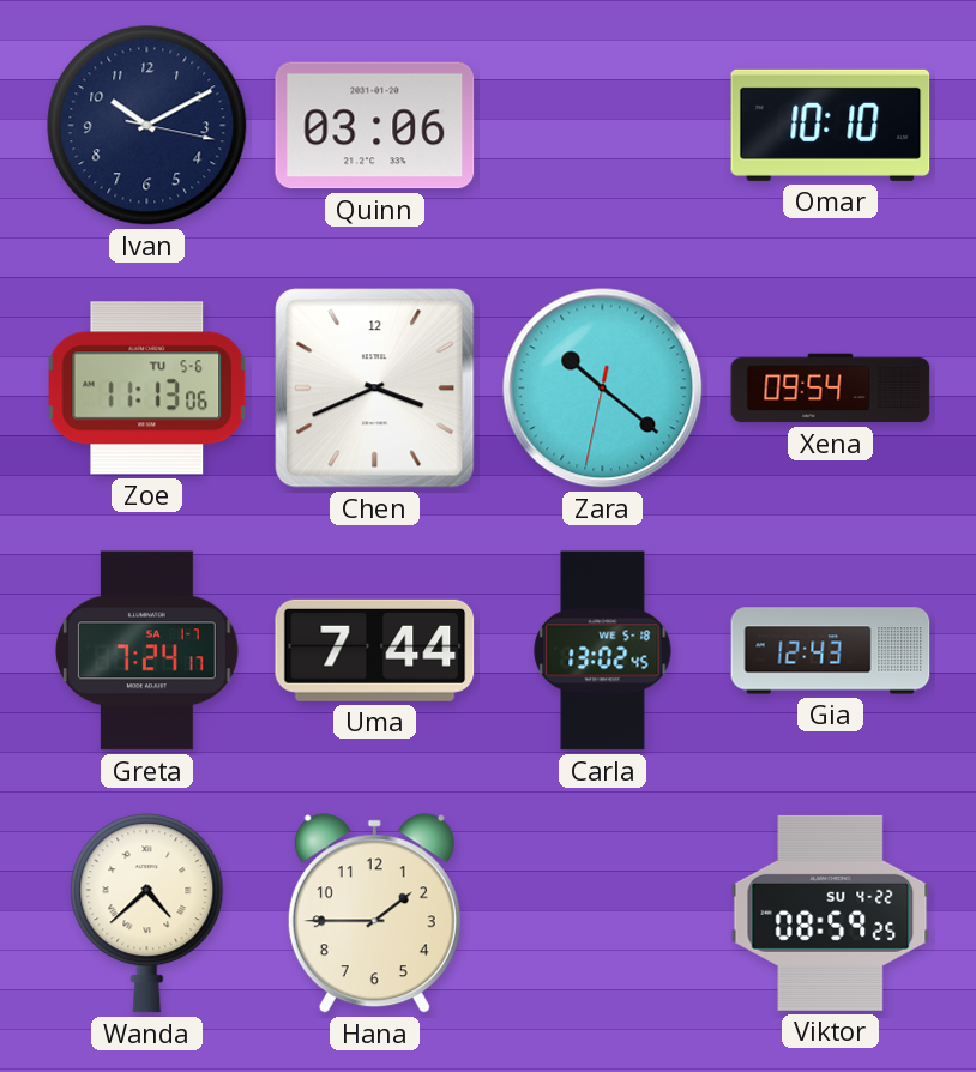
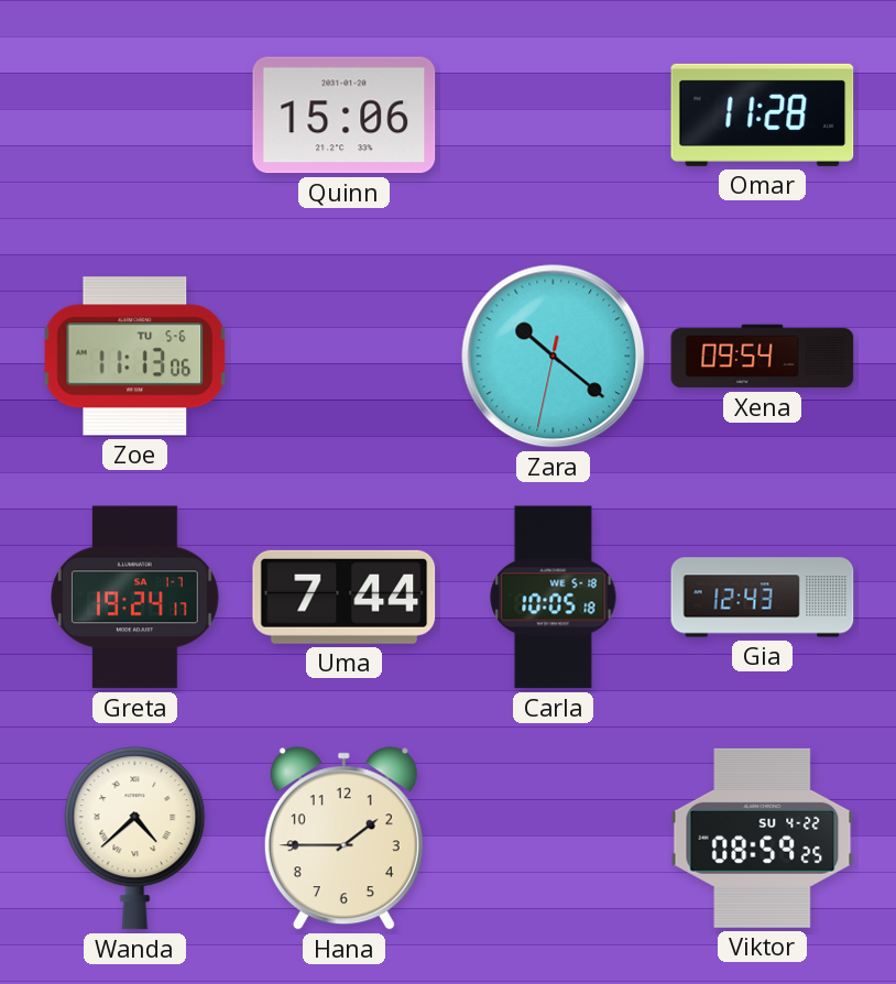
Ivan: 10:10 -> none (147, 126)
Quinn: 03:06 -> 15:06 (345, 116)
Omar: 10:10 -> 11:28 (763, 114)
Chen: 3:41 -> none (375, 389)
Greta: 7:24 -> 19:24 (134, 598)
Carla: 13:02 -> 10:05 (554, 598)
